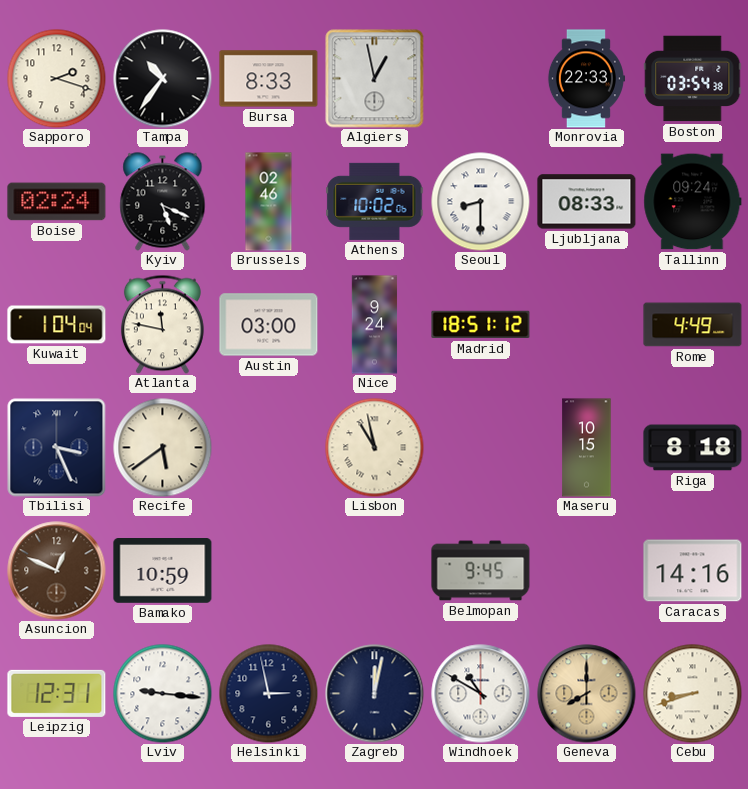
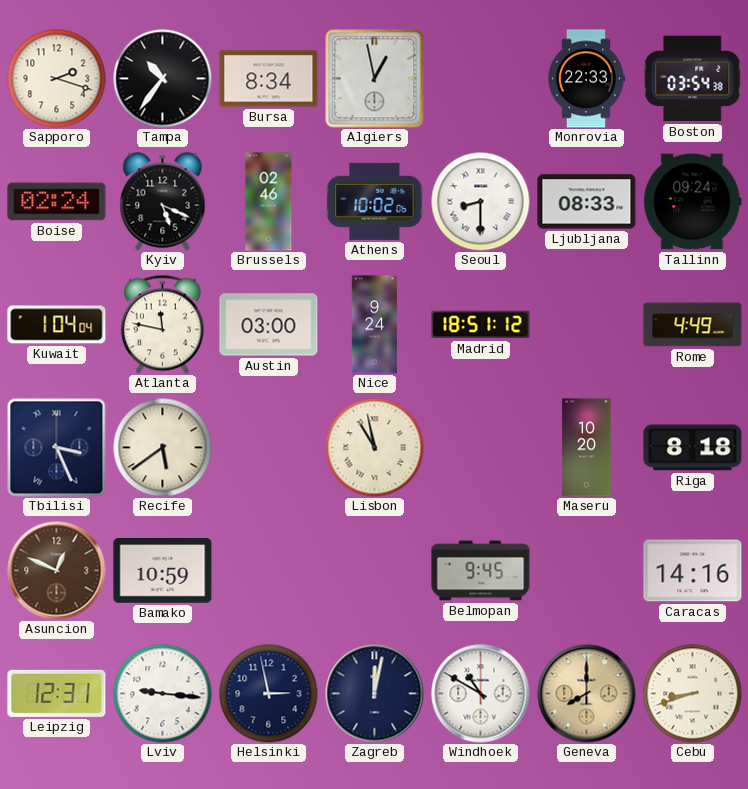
Bursa: 8:33 -> 8:34 (269, 79)
Maseru: 10:15 -> 10:20 (587, 448)
